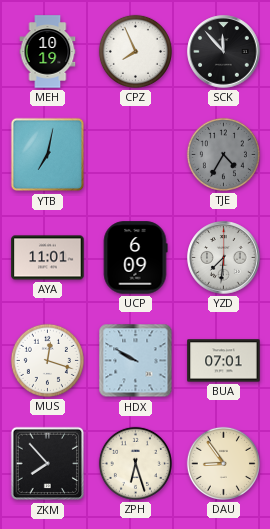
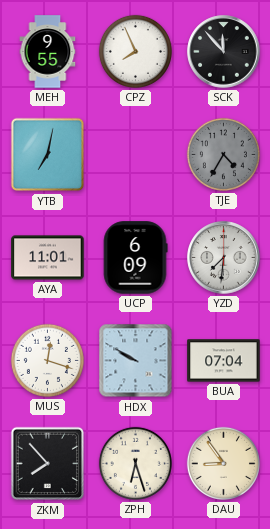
MEH: 10:19 -> 9:55 (48, 52)
BUA: 07:01 -> 07:04 (224, 361)
